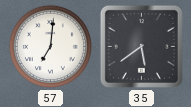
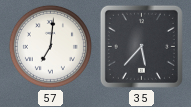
35: 5:39 -> 5:37 (141, 46)
